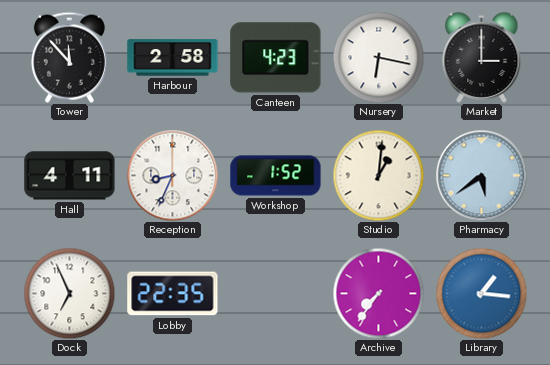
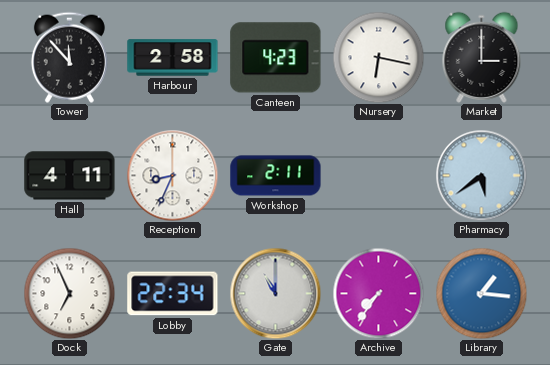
Workshop: 1:52 -> 2:11 (276, 176)
Studio: 1:01 -> none (378, 175)
Lobby: 22:35 -> 22:34 (173, 294)
Gate: none -> 11:00 (275, 293)
